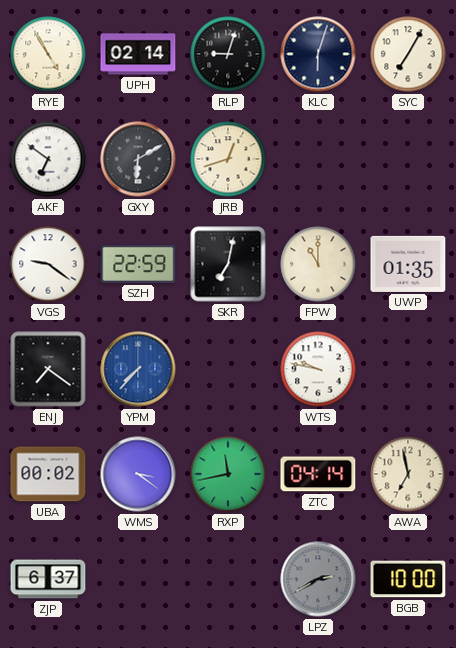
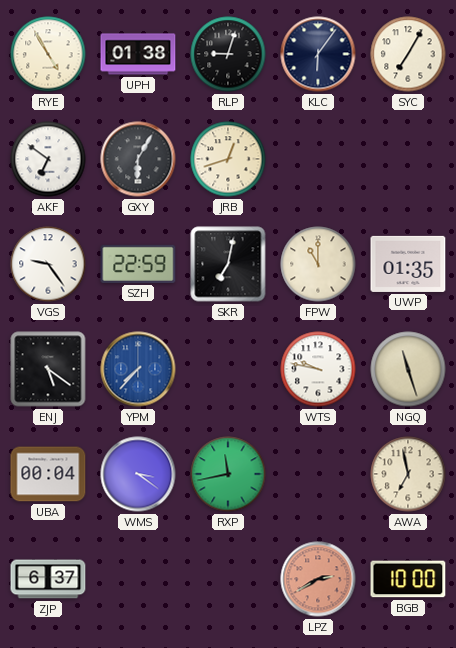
UPH: 02:14 -> 01:38 (138, 54)
KLC: 6:03 -> 6:06 (318, 54)
GXY: 6:10 -> 6:05 (138, 159)
VGS: 9:21 -> 9:24 (48, 264)
ENJ: 7:21 -> 5:21 (48, 369)
NGQ: none -> 11:27 (408, 369)
UBA: 00:02 -> 00:04 (48, 474)
ZTC: 04:14 -> none (318, 474)
LPZ dial: grey -> salmon (318, 579)
